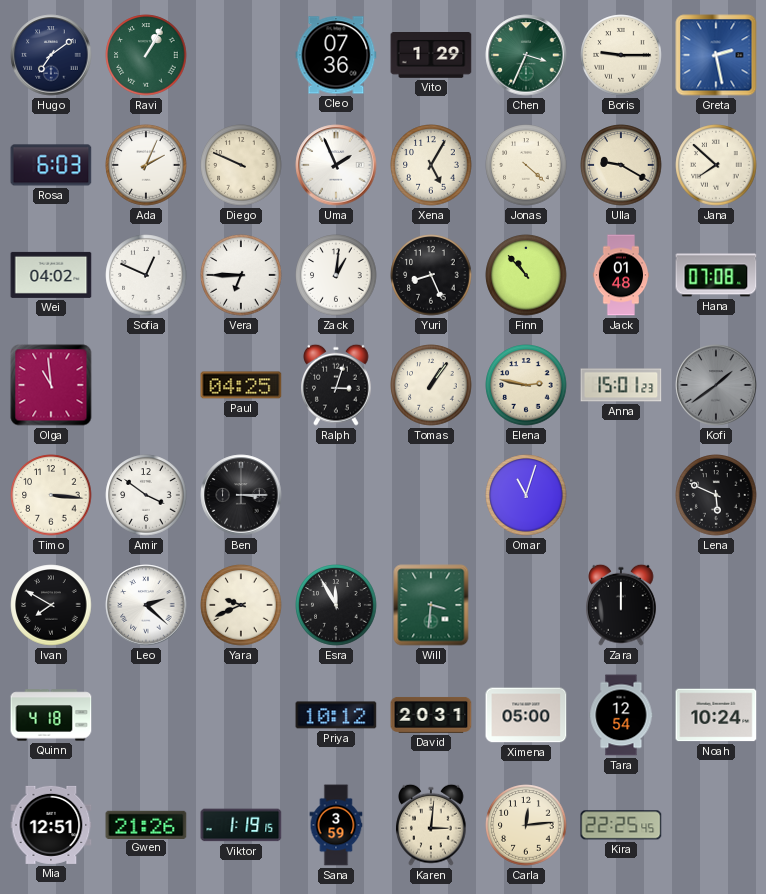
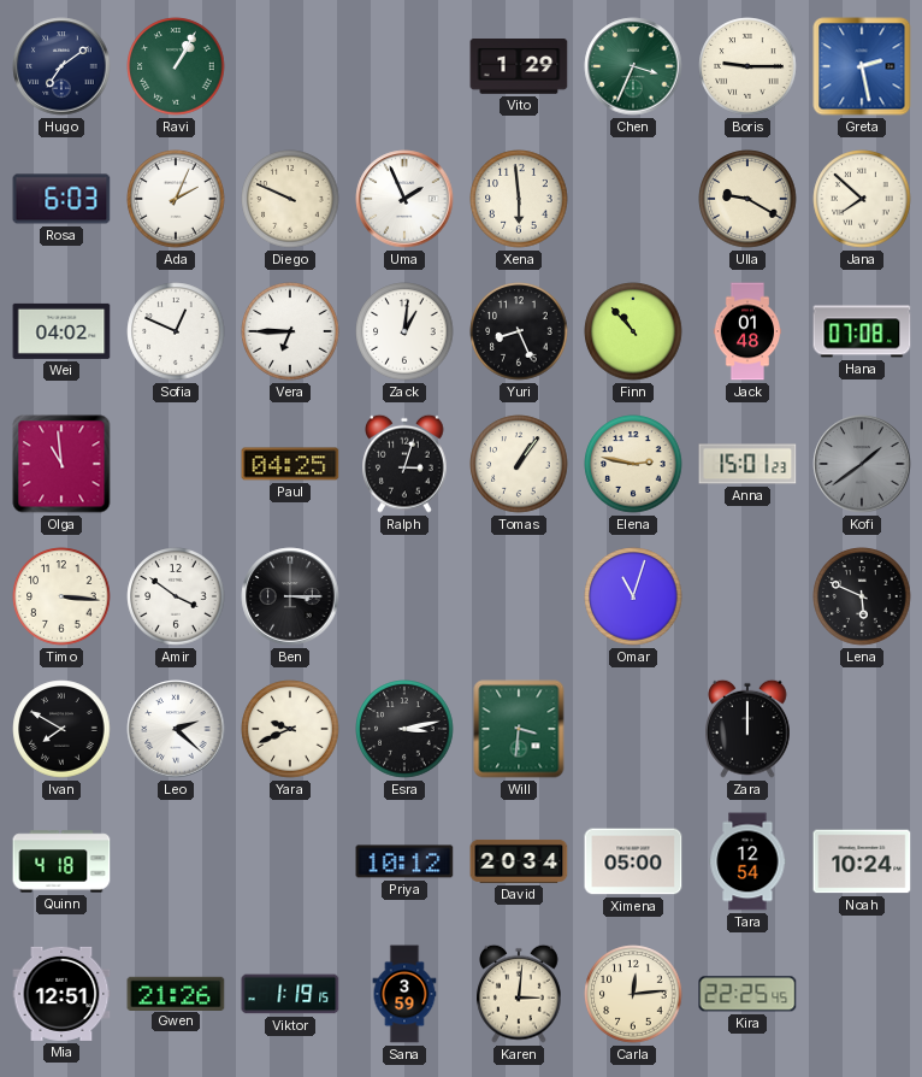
Cleo: 07:36 -> none (336, 55)
Xena: 5:05 -> 5:59 (519, 199)
Jonas: 4:22 -> none (526, 165)
Esra: 11:55 -> 3:13 (404, 729)
David: 20:31 -> 20:34 (519, 861)
